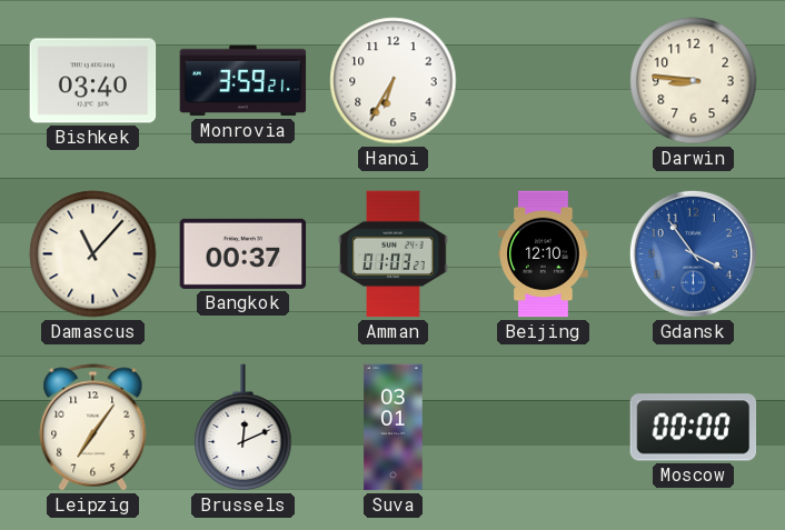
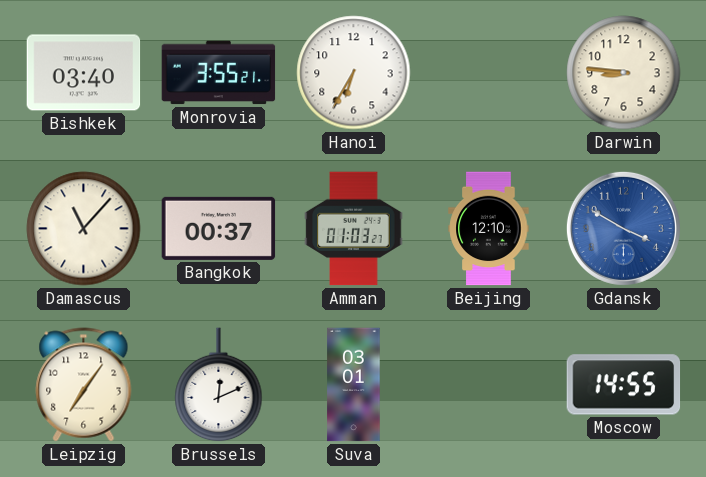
Monrovia: 3:59 -> 3:55 (219, 73)
Gdansk: 3:54 -> 3:50 (623, 228)
Moscow: 00:00 -> 14:55 (624, 385)
